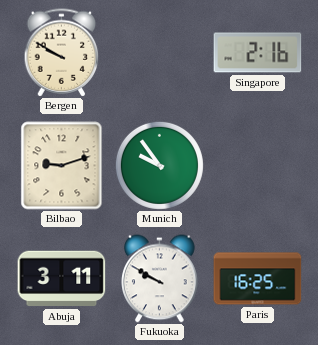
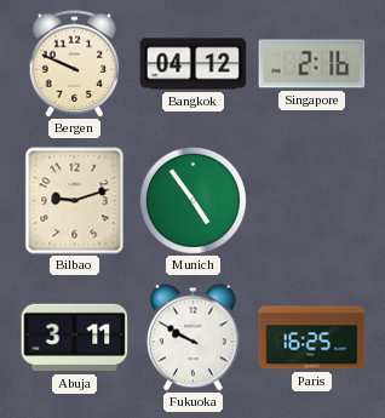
Bergen: 9:50 -> 9:49 (75, 64)
Bangkok: none -> 04:12 (194, 64)
Munich: 9:54 -> 4:54 (192, 200)
